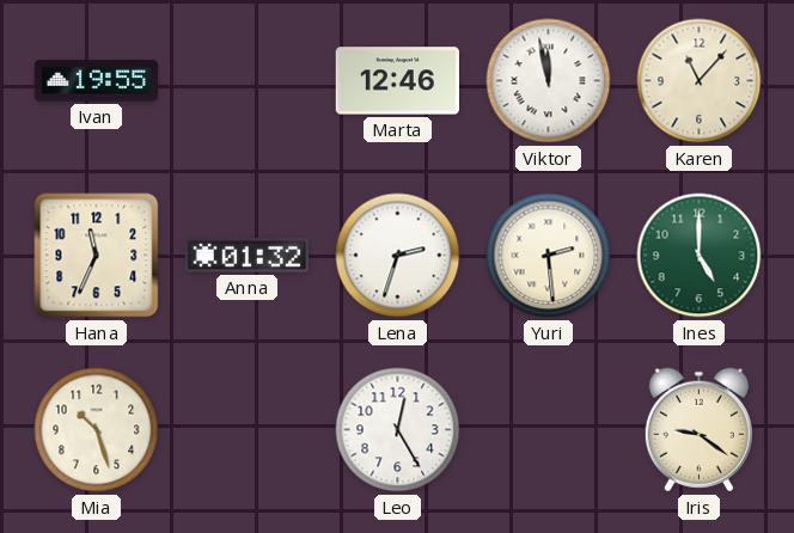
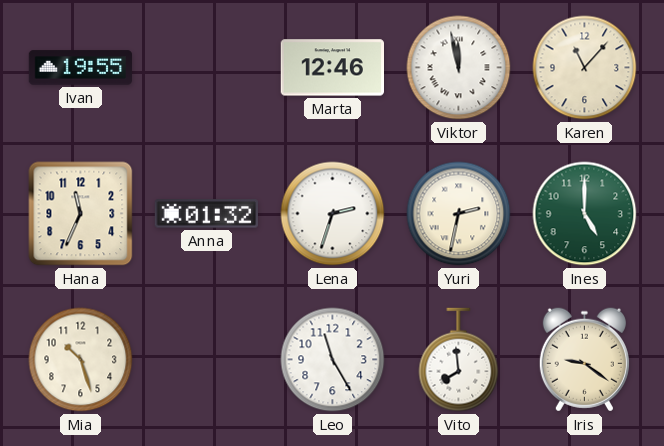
Yuri: 2:29 -> 2:32 (459, 214)
Leo: 12:25 -> 11:25 (333, 360)
Vito: none -> 7:59 (459, 360)
